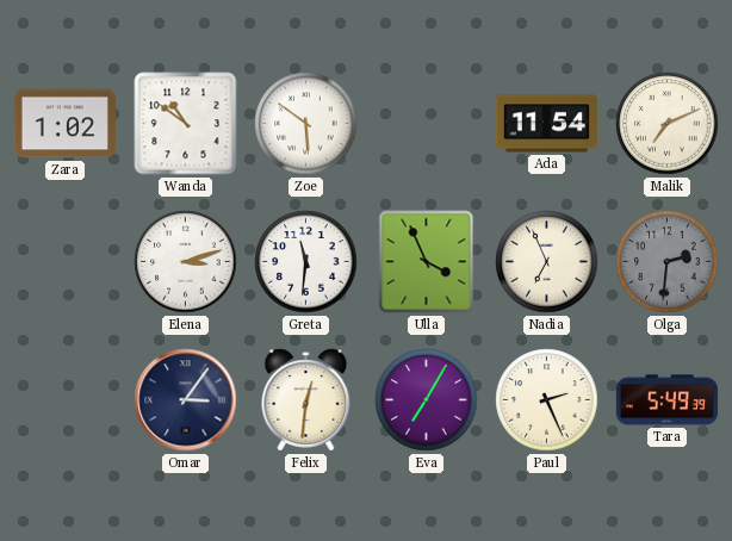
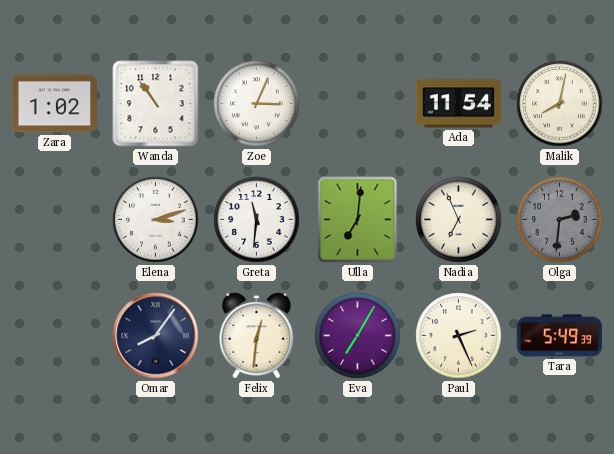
Wanda: 10:51 -> 10:54 (156, 104)
Zoe: 5:51 -> 3:04 (257, 104)
Malik: 7:11 -> 8:02 (560, 104)
Ulla: 3:56 -> 7:01 (358, 220)
Omar: 3:06 -> 8:06 (156, 336)
